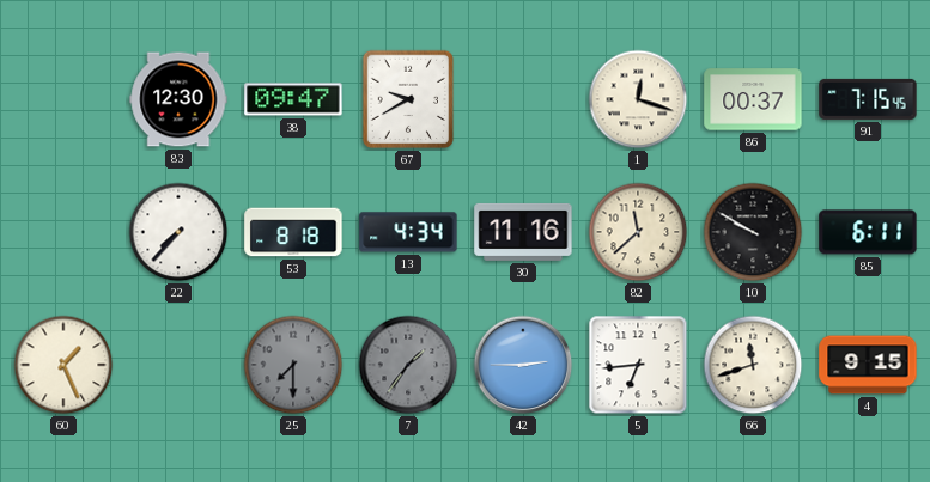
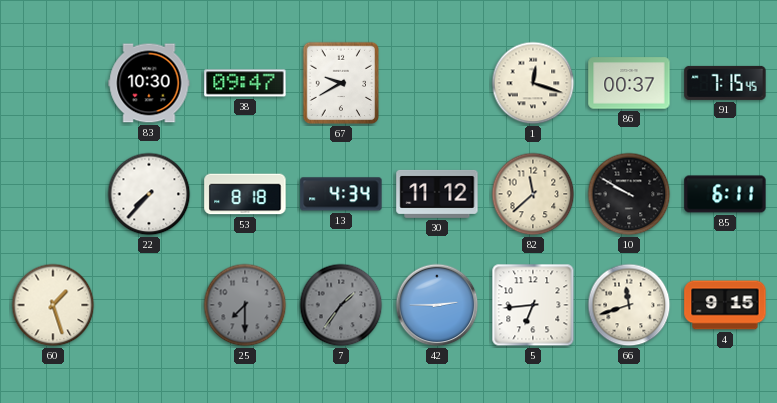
83: 12:30 -> 10:30 (149, 83)
30: 11:16 -> 11:12 (437, 194)
60: 1:26 -> 1:27 (53, 305)
